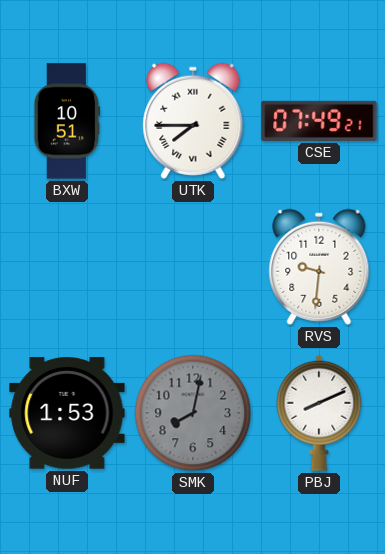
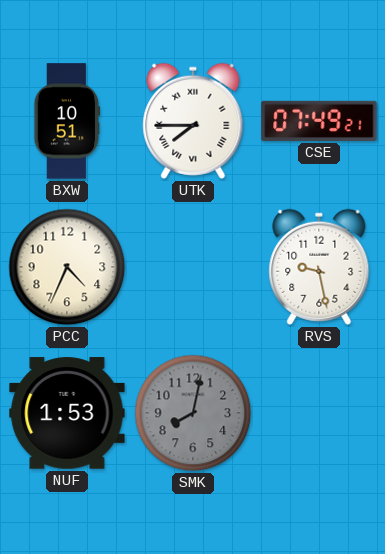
PCC: none -> 4:34 (67, 267)
RVS: 9:31 -> 9:28 (319, 267)
PBJ: 8:11 -> none (319, 413)
